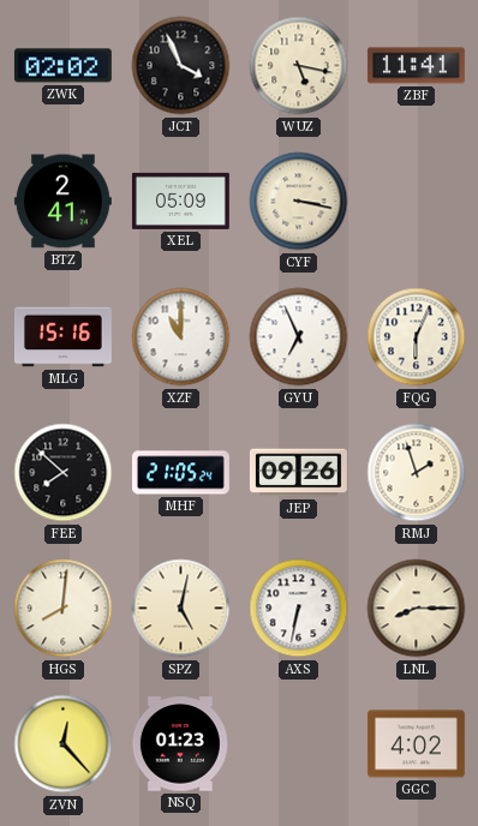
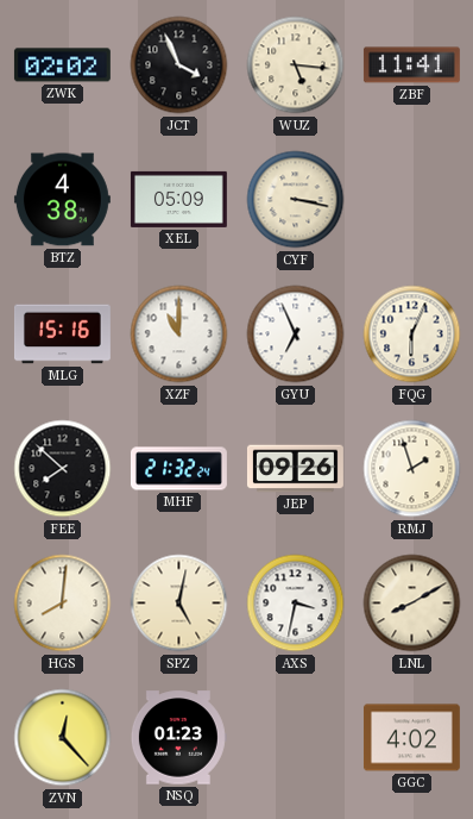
WUZ: 5:17 -> 5:16 (296, 65)
BTZ: 2:41 -> 4:38 (62, 200)
MHF: 21:05 -> 21:32 (178, 469)
AXS: 6:32 -> 3:32 (296, 604)
LNL: 8:15 -> 8:10 (412, 604)
